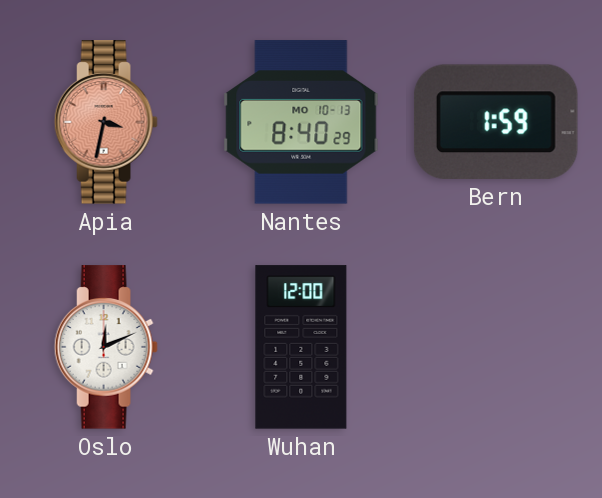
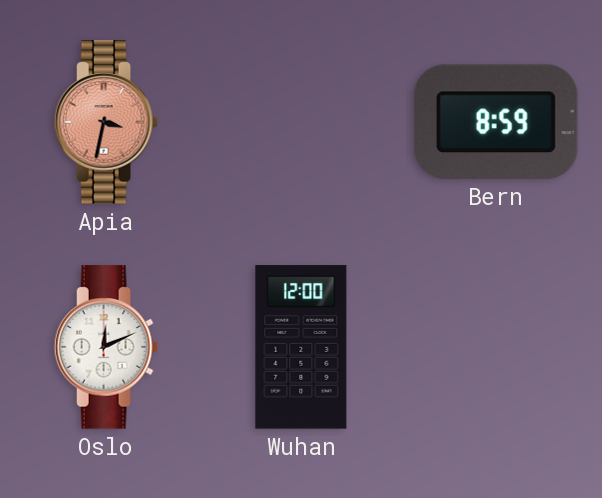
Nantes: 8:40 -> none (301, 122)
Bern: 1:59 -> 8:59 (496, 122)
